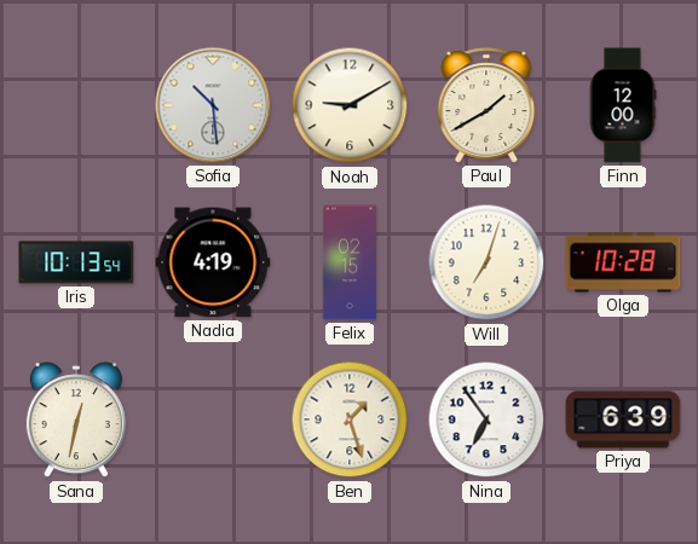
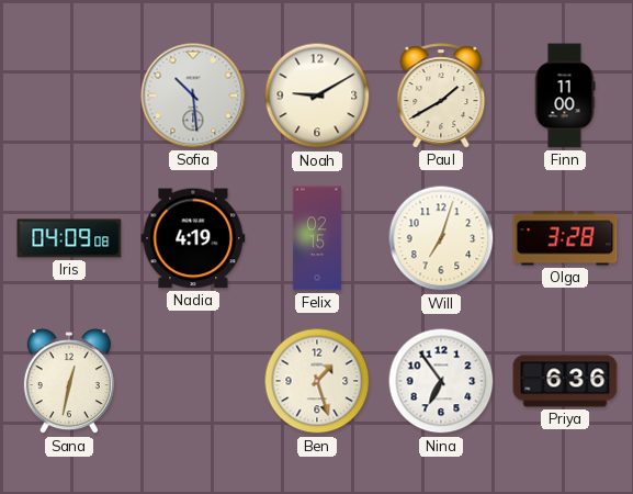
Finn: 12:00 -> 11:00 (565, 96)
Iris: 10:13 -> 04:09 (69, 238)
Olga: 10:28 -> 3:28 (565, 238)
Priya: 6:39 -> 6:36 (565, 381)
